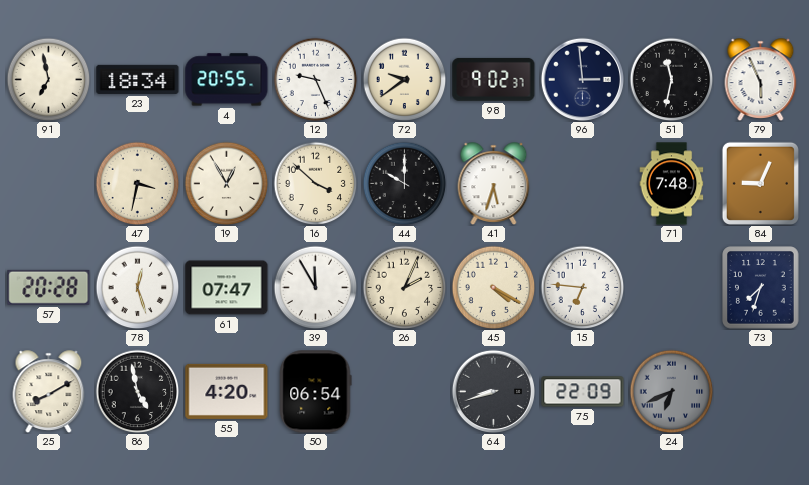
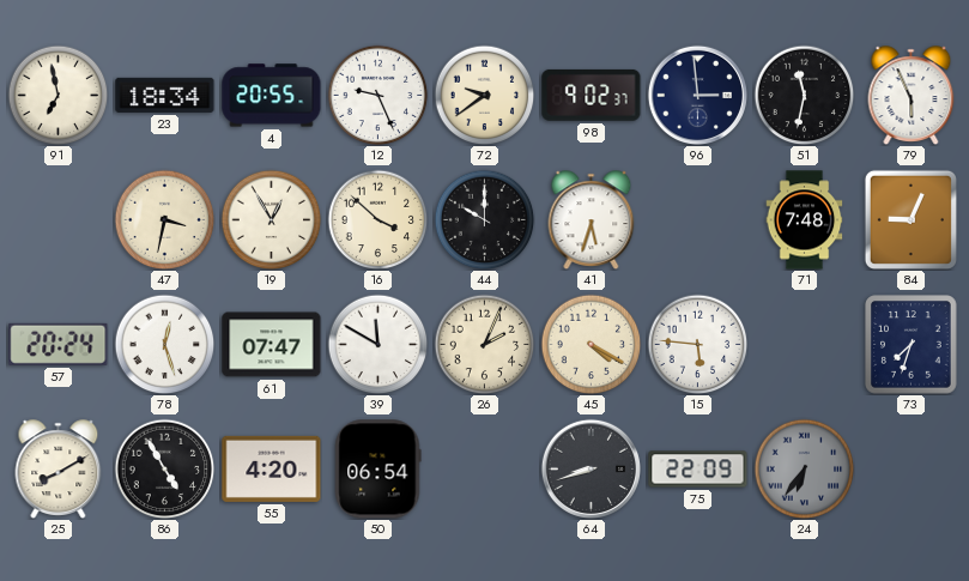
57: 20:28 -> 20:24 (59, 344)
39: 11:55 -> 11:50 (377, 344)
15: 6:46 -> 5:46 (697, 344)
86: 4:58 -> 4:55 (164, 468)
24: 6:41 -> 6:36 (804, 468)
